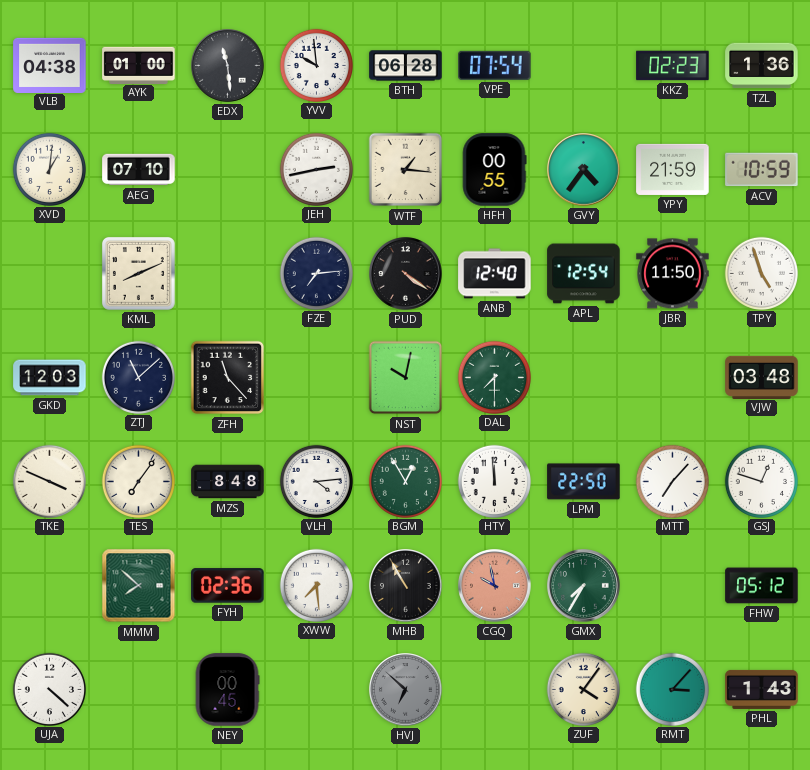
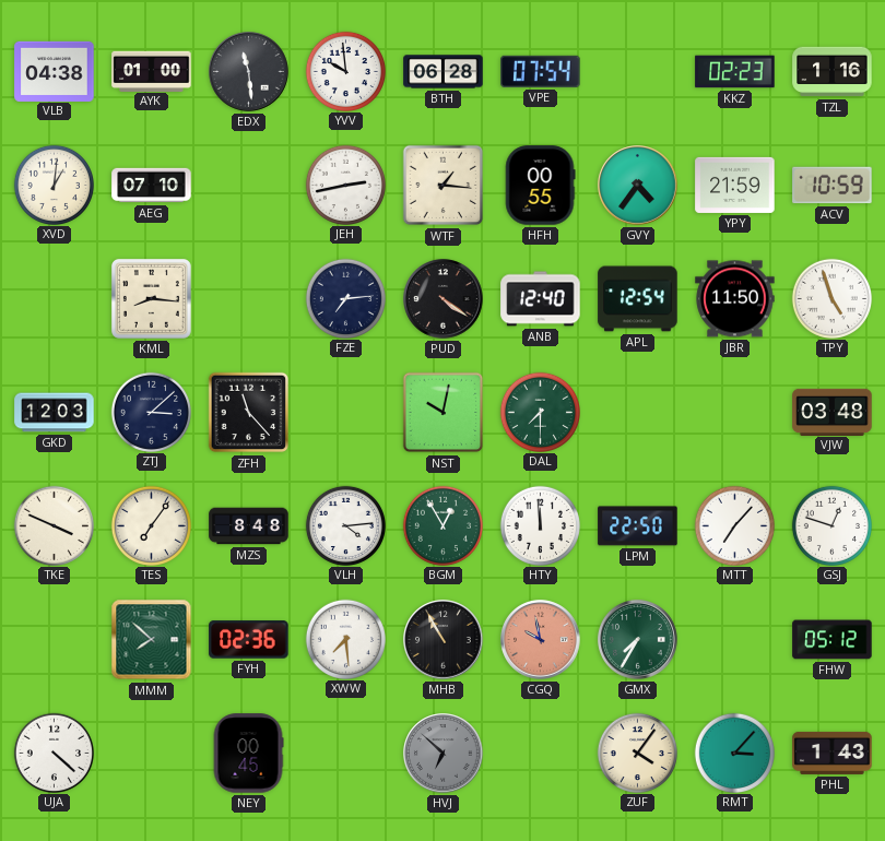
TZL: 1:36 -> 1:16 (833, 72)
KML: 8:11 -> 8:16 (151, 298)
ZTJ: 11:08 -> 3:08 (151, 412)
